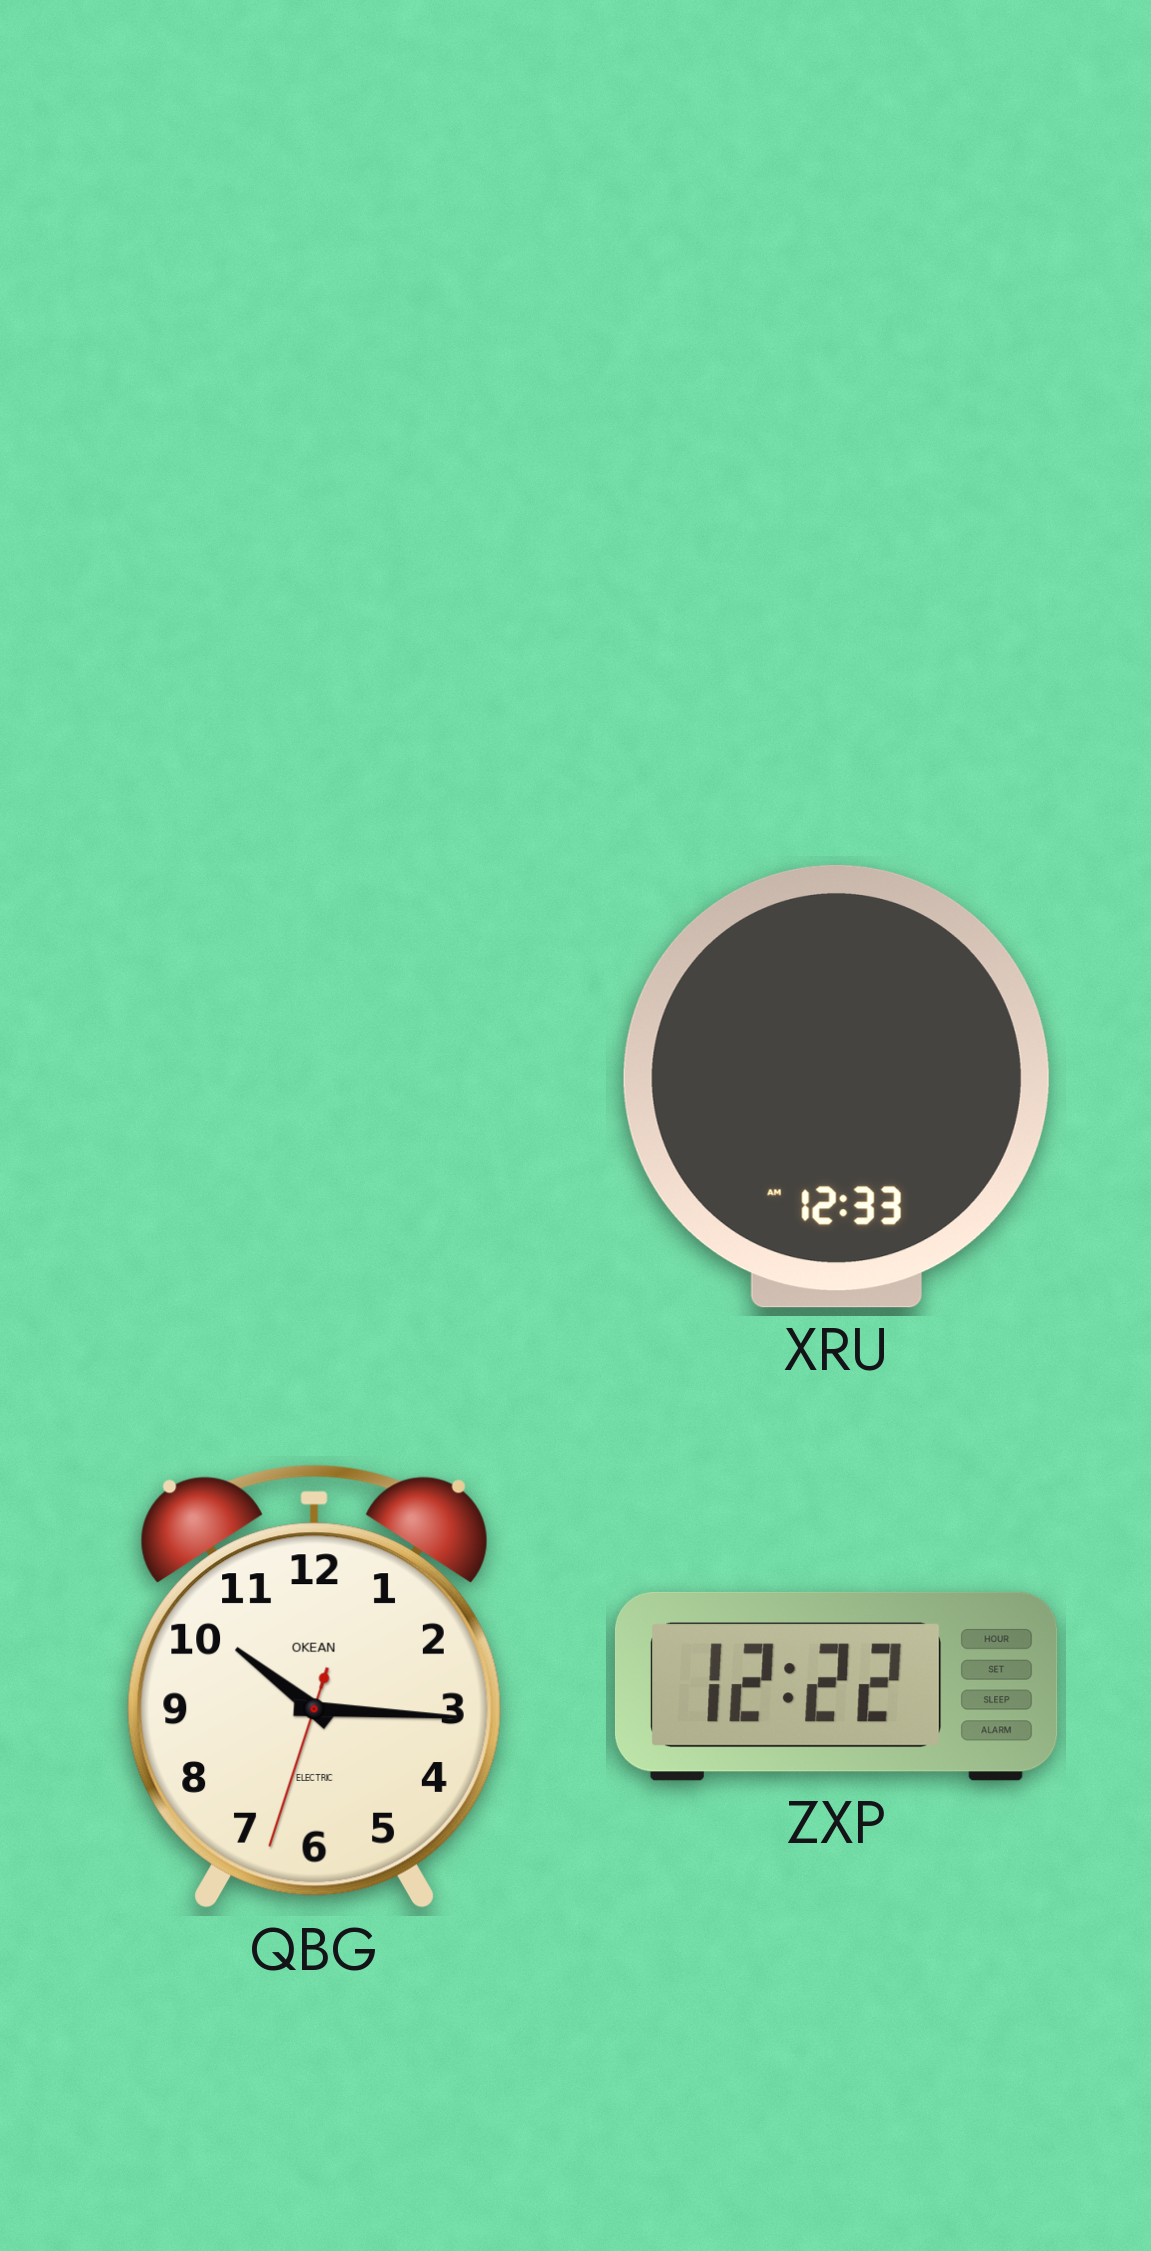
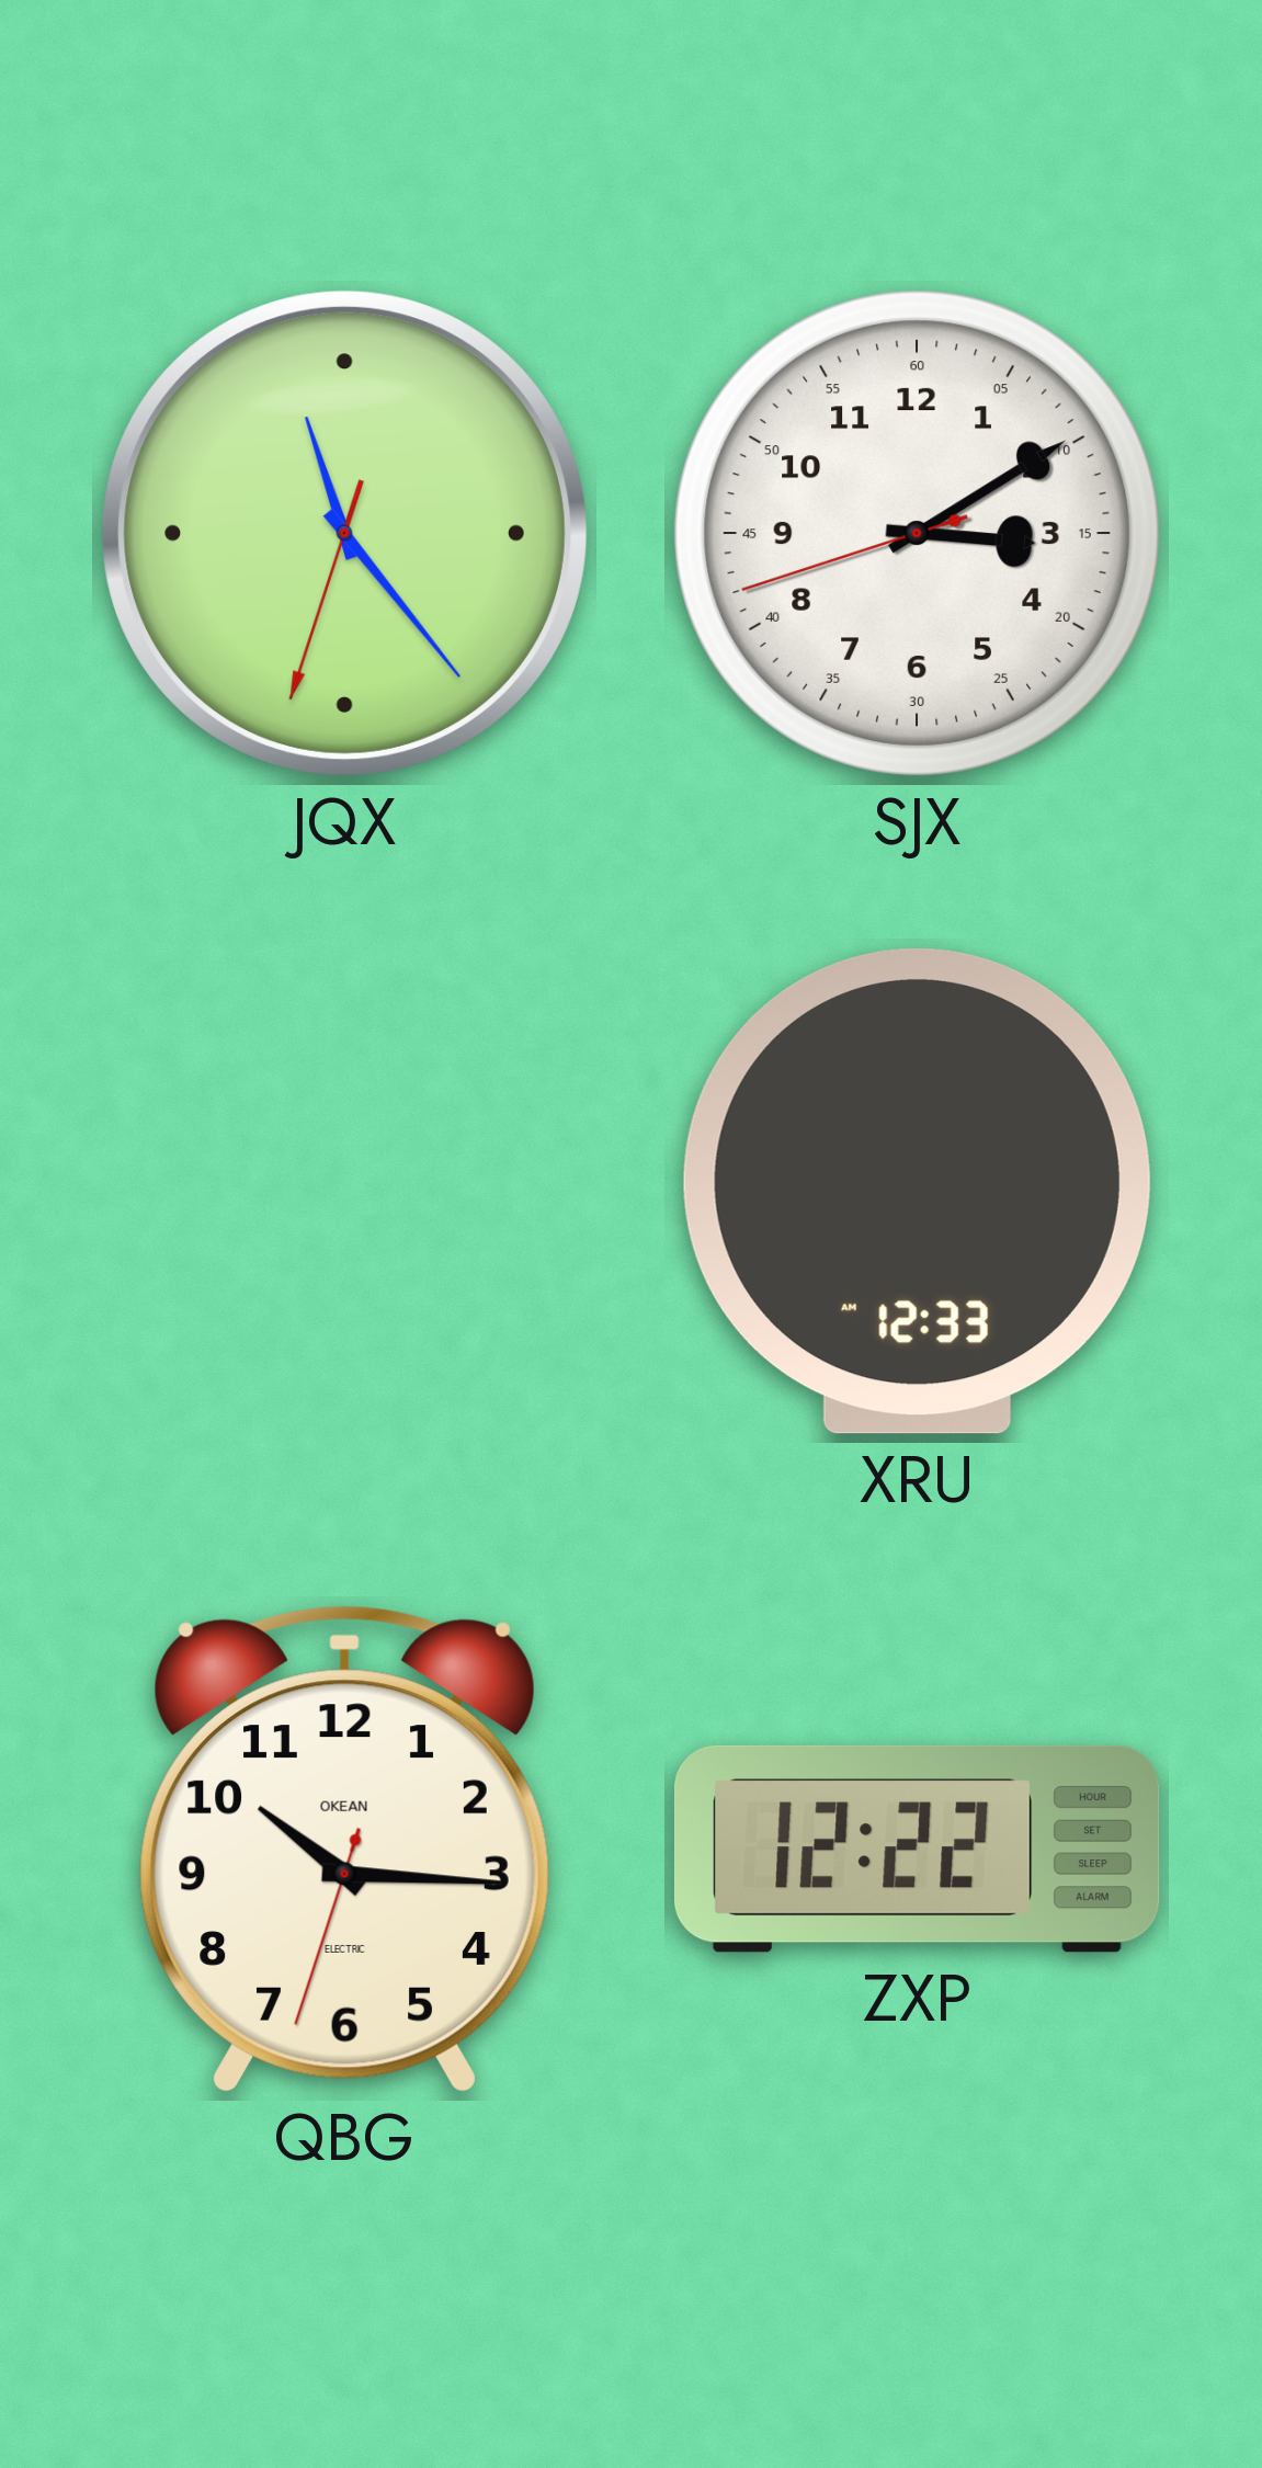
JQX: none -> 11:23 (344, 533)
SJX: none -> 3:09 (917, 533)
